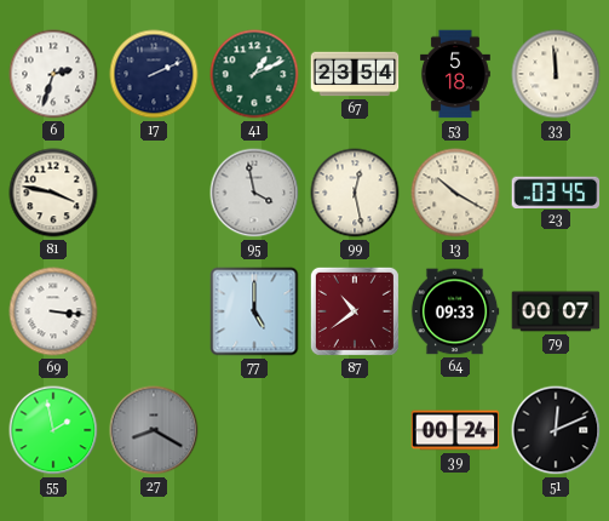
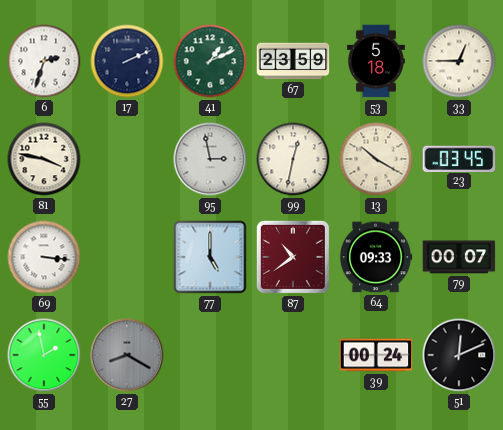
67: 23:54 -> 23:59 (293, 61)
33: 11:59 -> 12:45 (459, 61)
95: 3:58 -> 2:58 (210, 159)
99: 12:28 -> 12:32 (293, 159)
